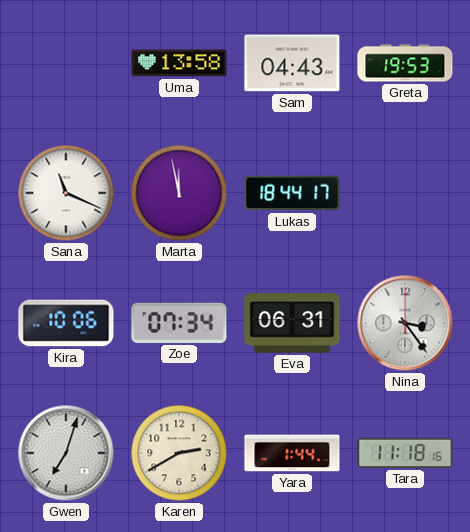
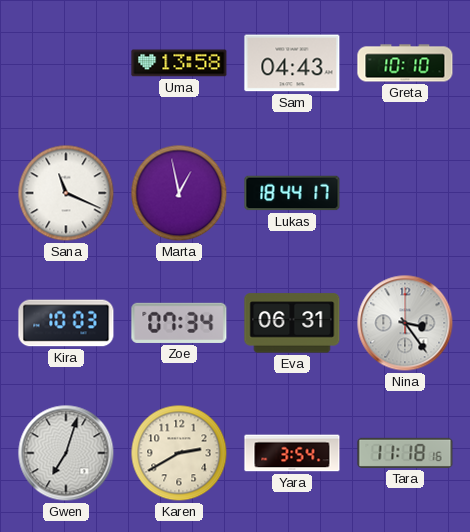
Greta: 19:53 -> 10:10 (405, 63)
Marta: 11:58 -> 12:58 (179, 193)
Kira: 10:06 -> 10:03 (66, 323)
Yara: 1:44 -> 3:54 (292, 453)
